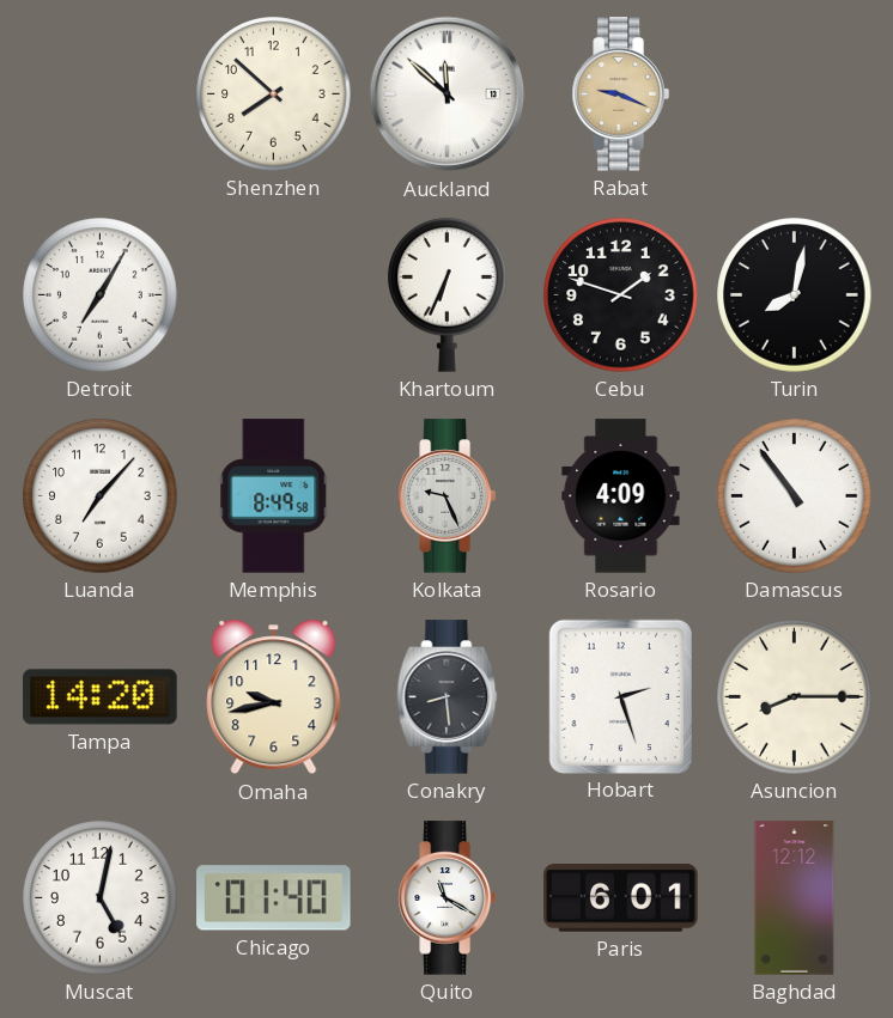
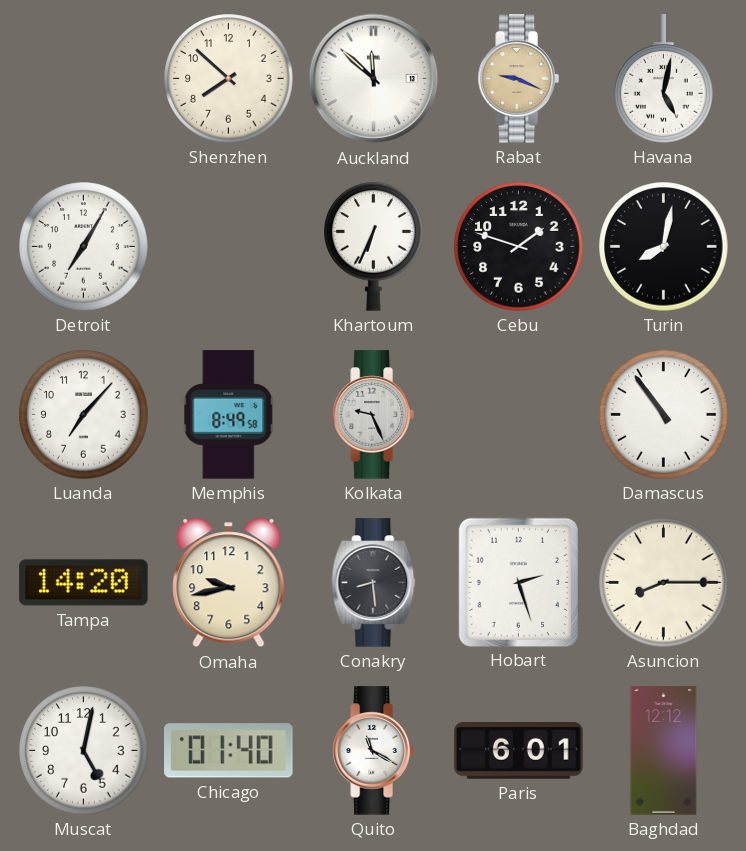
Havana: none -> 5:02 (664, 79)
Rosario: 4:09 -> none (621, 496)
